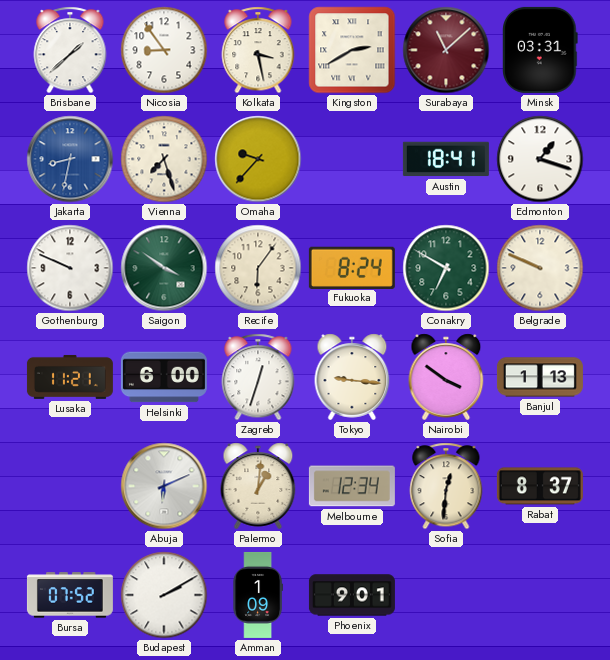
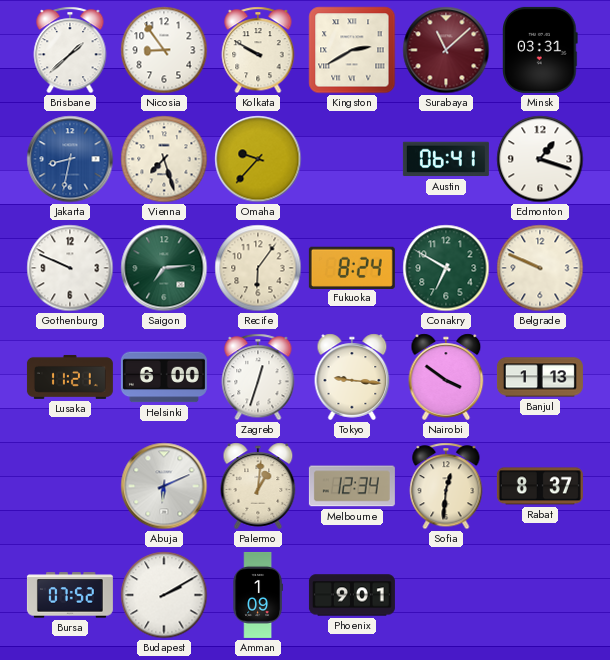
Kolkata: 3:28 -> 9:50 (258, 50)
Austin: 18:41 -> 06:41 (446, 159)
Saigon: 3:51 -> 7:14 (164, 268)
